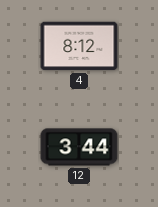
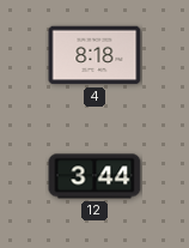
4: 8:12 -> 8:18 (94, 55)
